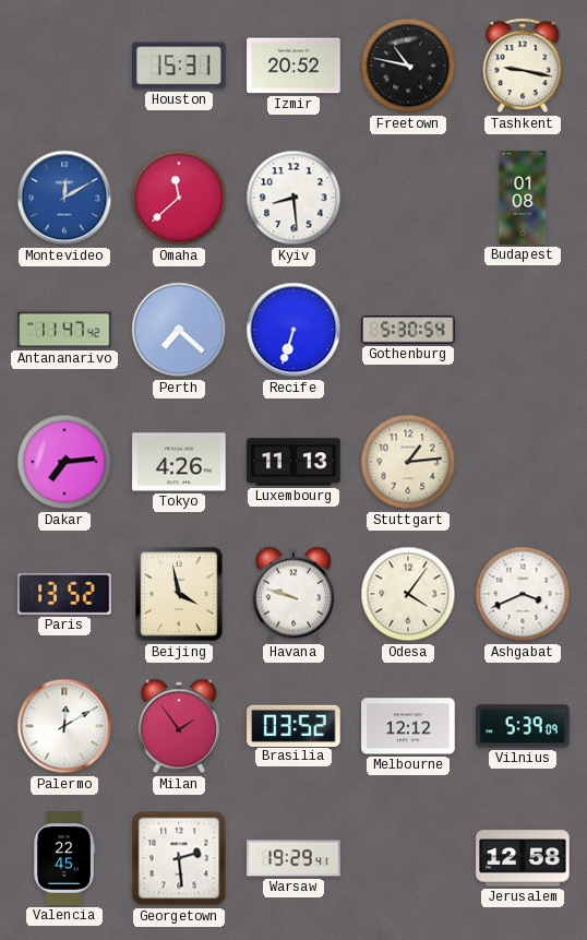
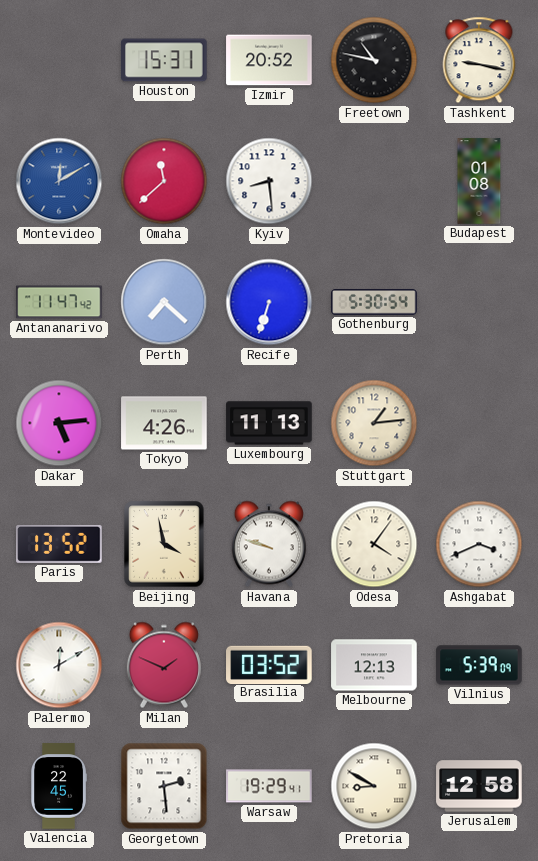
Dakar: 7:14 -> 5:14 (59, 423)
Milan: 1:54 -> 1:49 (164, 665)
Melbourne: 12:12 -> 12:13 (374, 665)
Pretoria: none -> 8:50 (374, 786)
